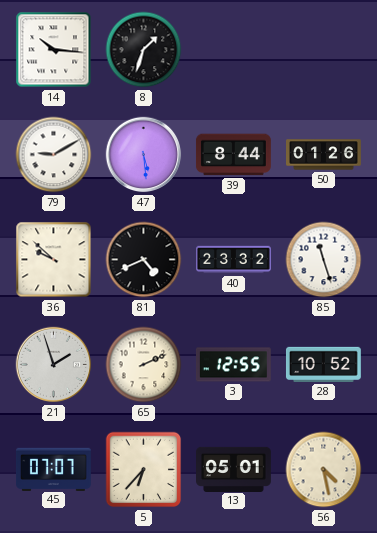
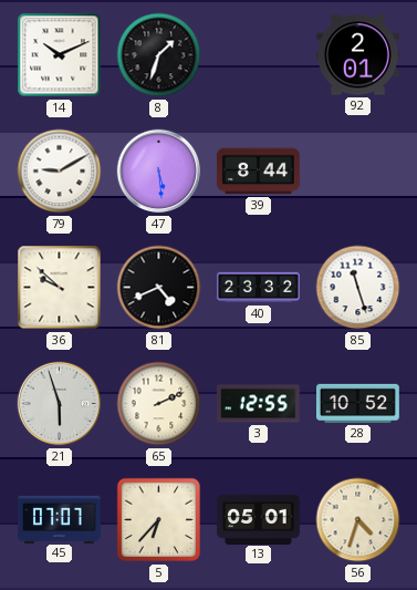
14: 10:16 -> 10:11 (60, 55)
92: none -> 2:01 (358, 55)
50: 01:26 -> none (324, 155)
21: 1:57 -> 5:57 (60, 404)
56: 4:28 -> 4:33 (358, 520)
